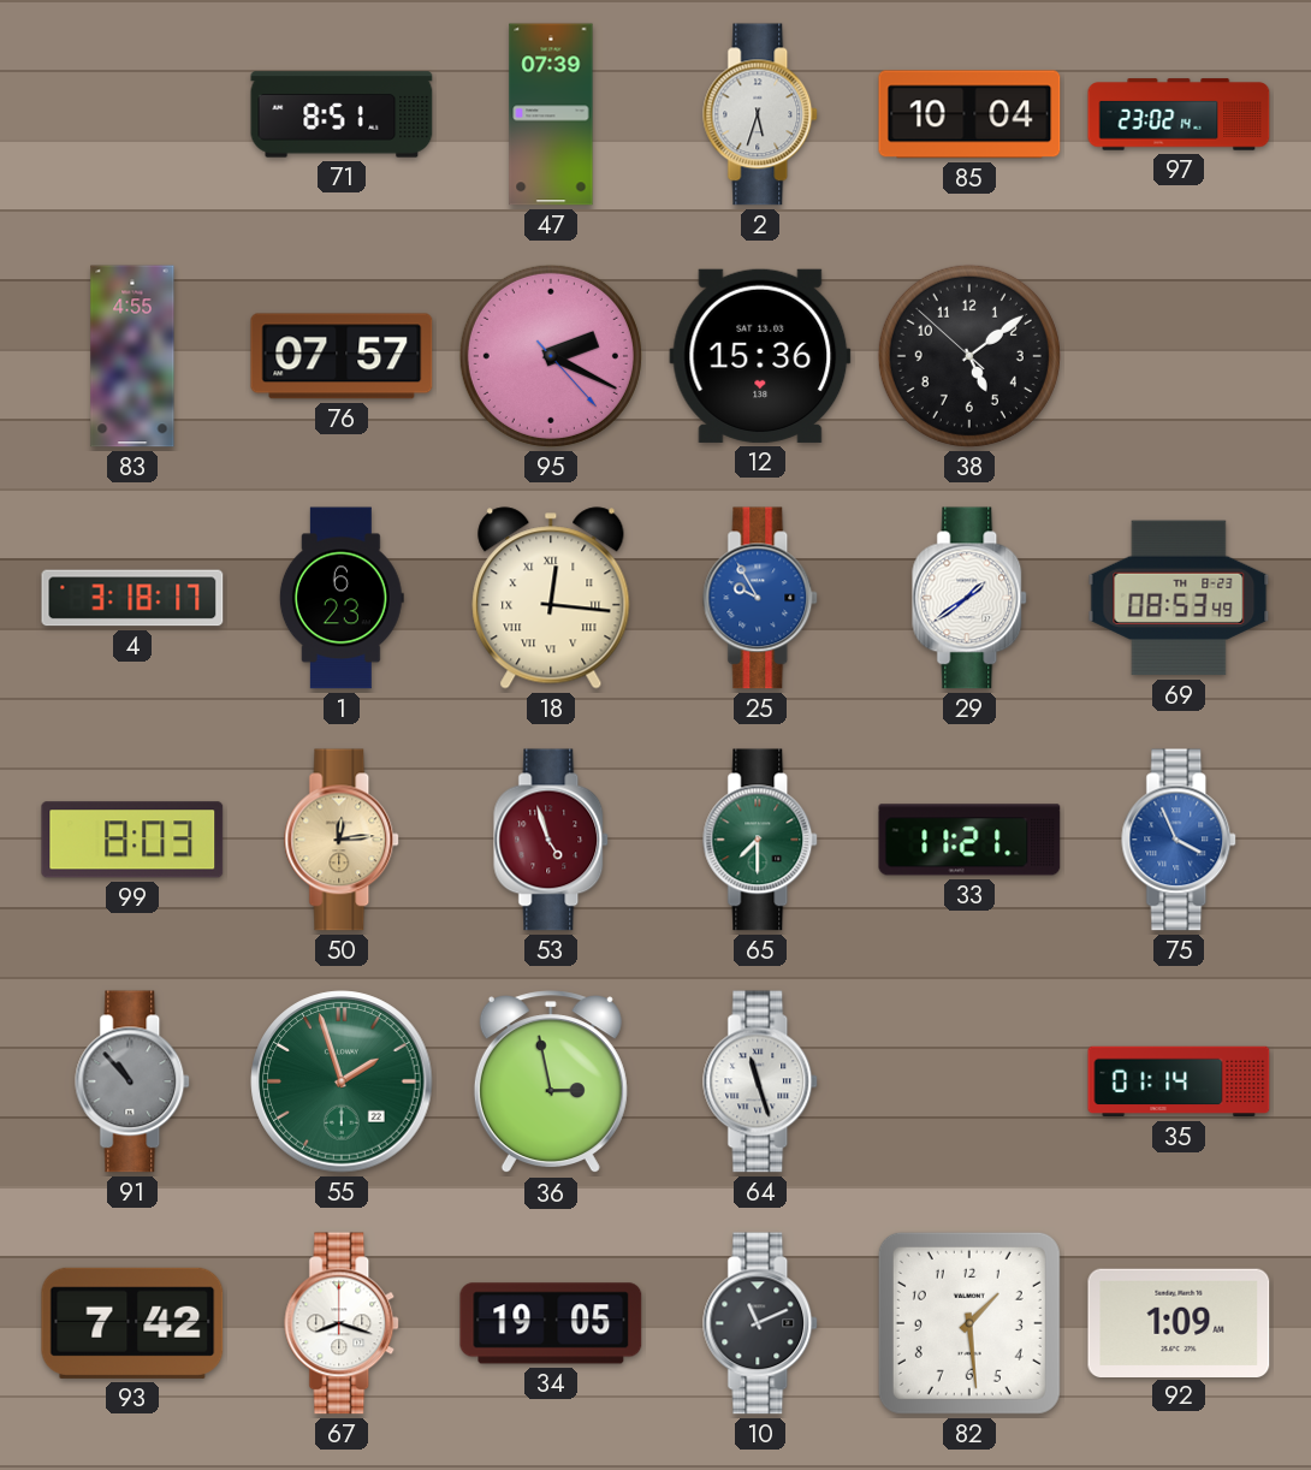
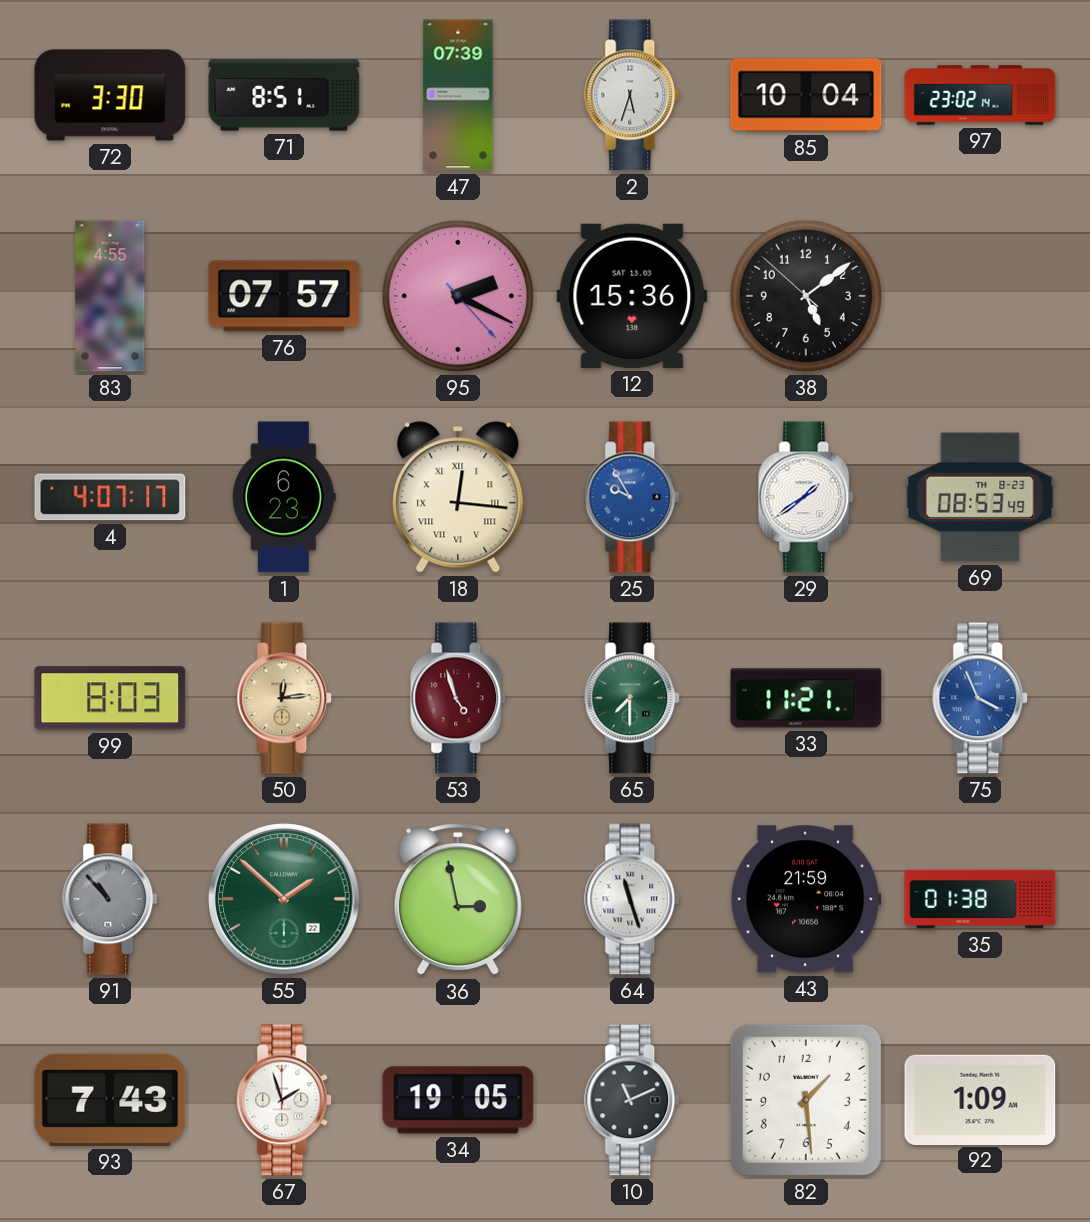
72: none -> 3:30 (110, 95)
4: 3:18 -> 4:07 (110, 497)
55: 1:57 -> 1:52 (284, 899)
43: none -> 21:59 (806, 899)
35: 01:14 -> 01:38 (980, 899)
93: 7:42 -> 7:43 (110, 1100)
67: 8:18 -> 1:57 (285, 1100)
